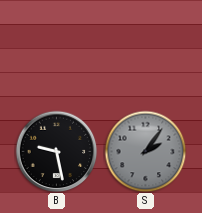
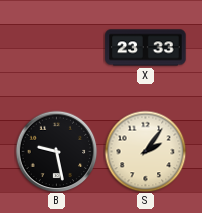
X: none -> 23:33 (146, 48)
S dial: grey -> cream (145, 151)
